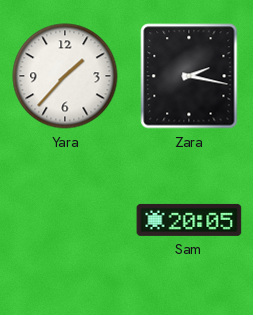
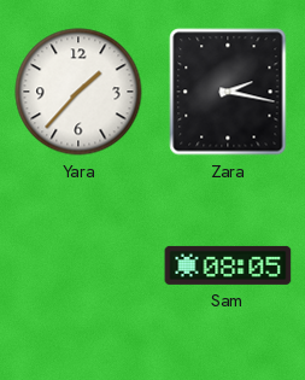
Sam: 20:05 -> 08:05 (228, 265)
